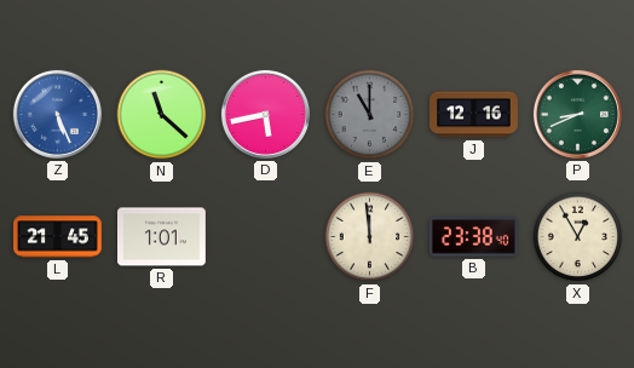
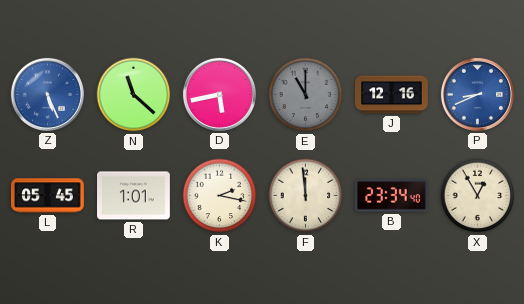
P dial: green -> blue (477, 94)
L: 21:45 -> 05:45 (48, 196)
K: none -> 2:17 (220, 196)
B: 23:38 -> 23:34 (391, 196)
